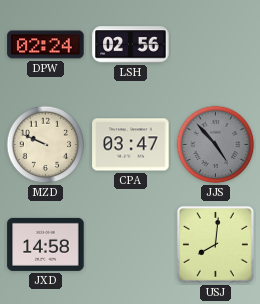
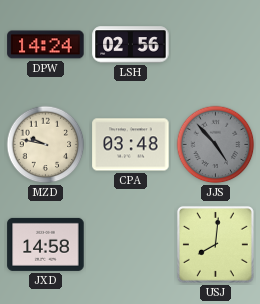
DPW: 02:24 -> 14:24 (46, 45)
MZD: 9:49 -> 9:47 (46, 145)
CPA: 03:47 -> 03:48 (131, 145)
